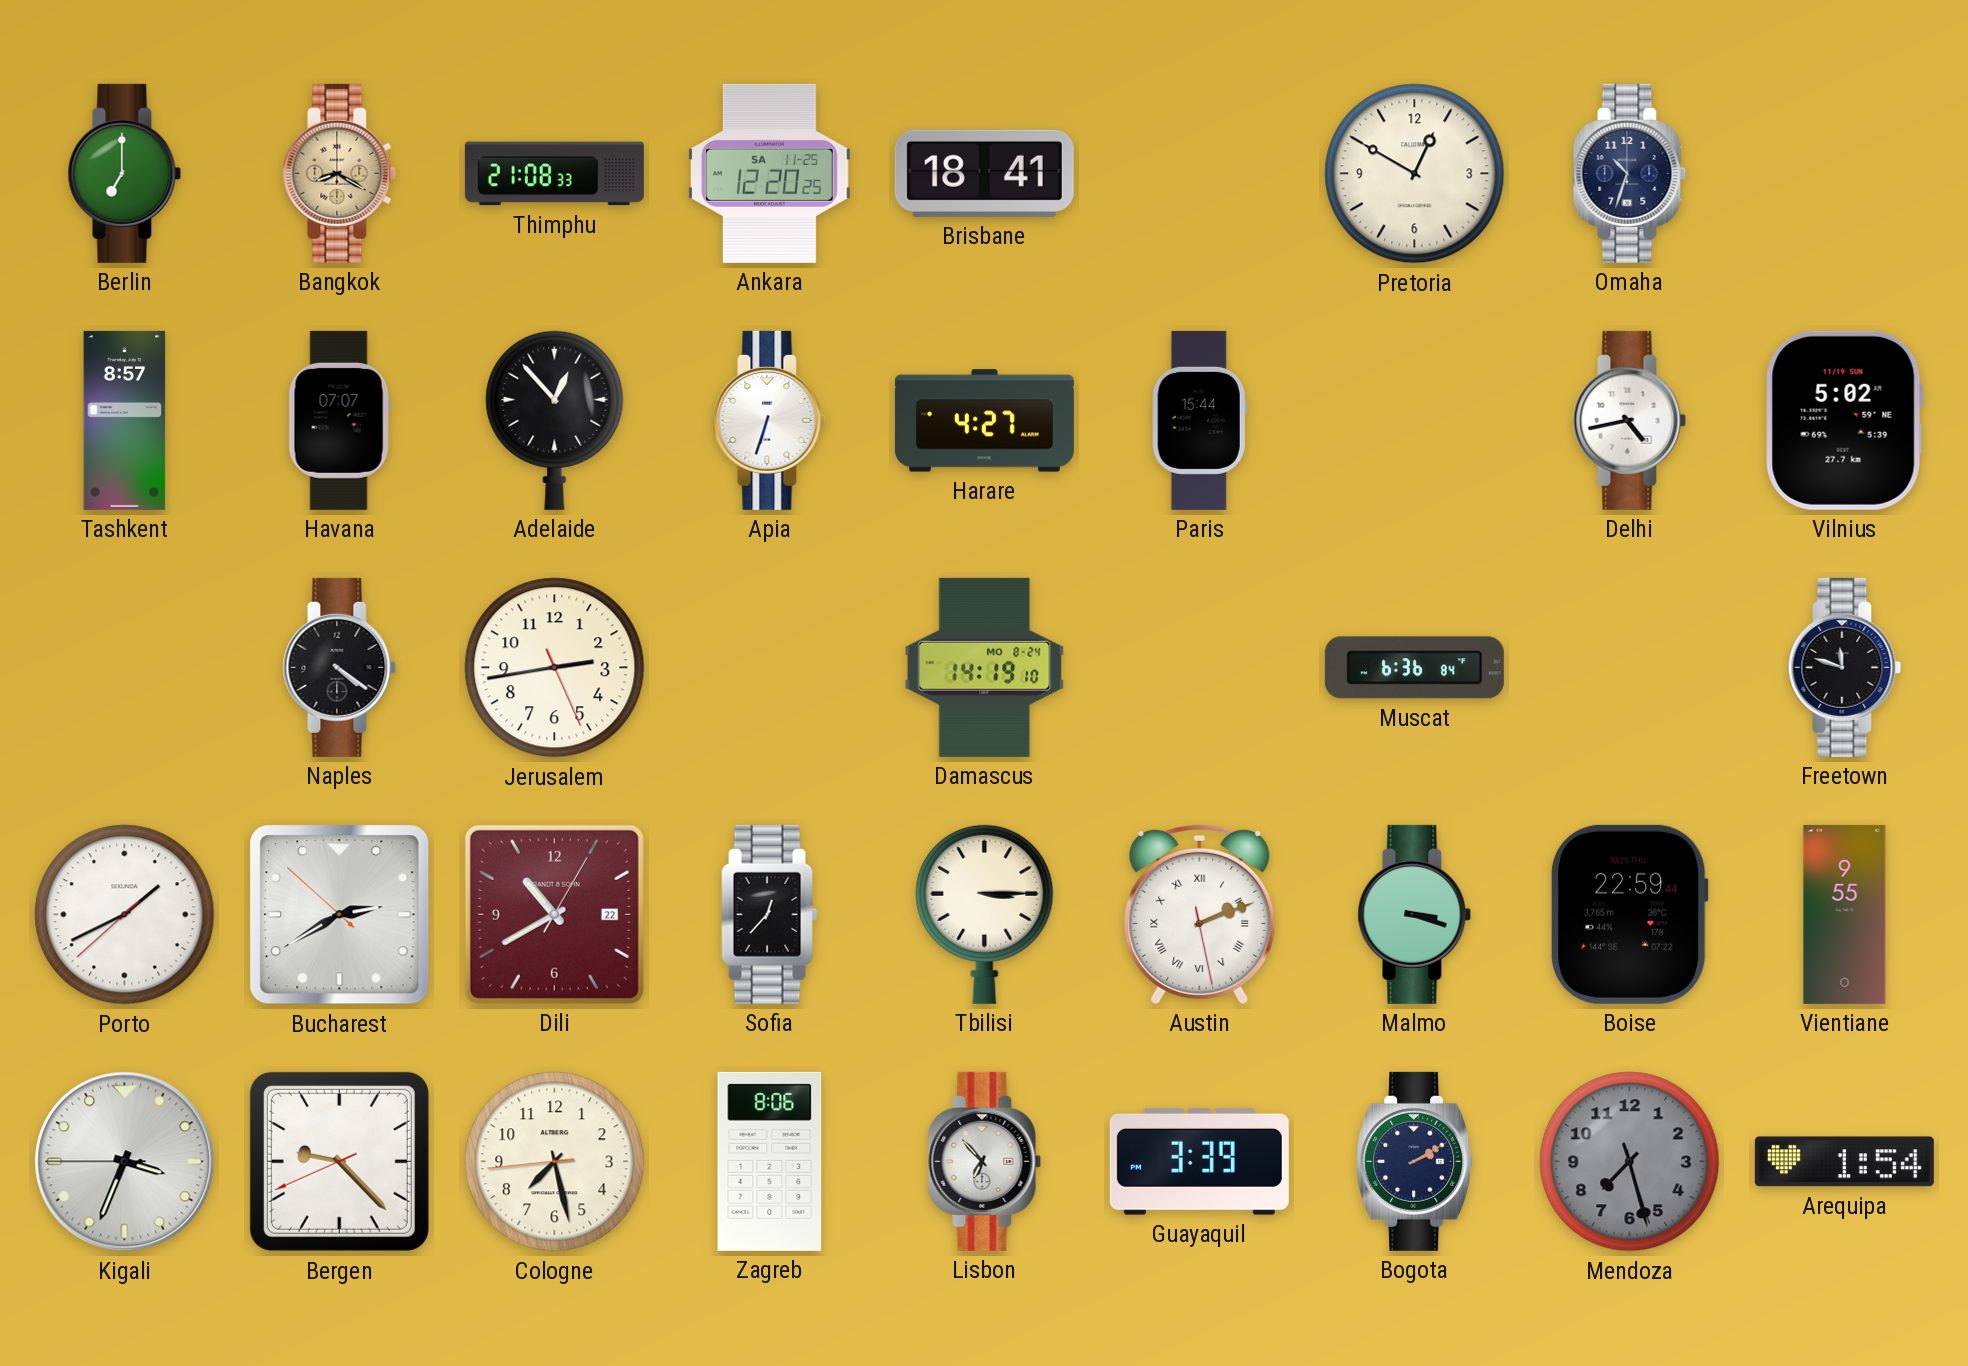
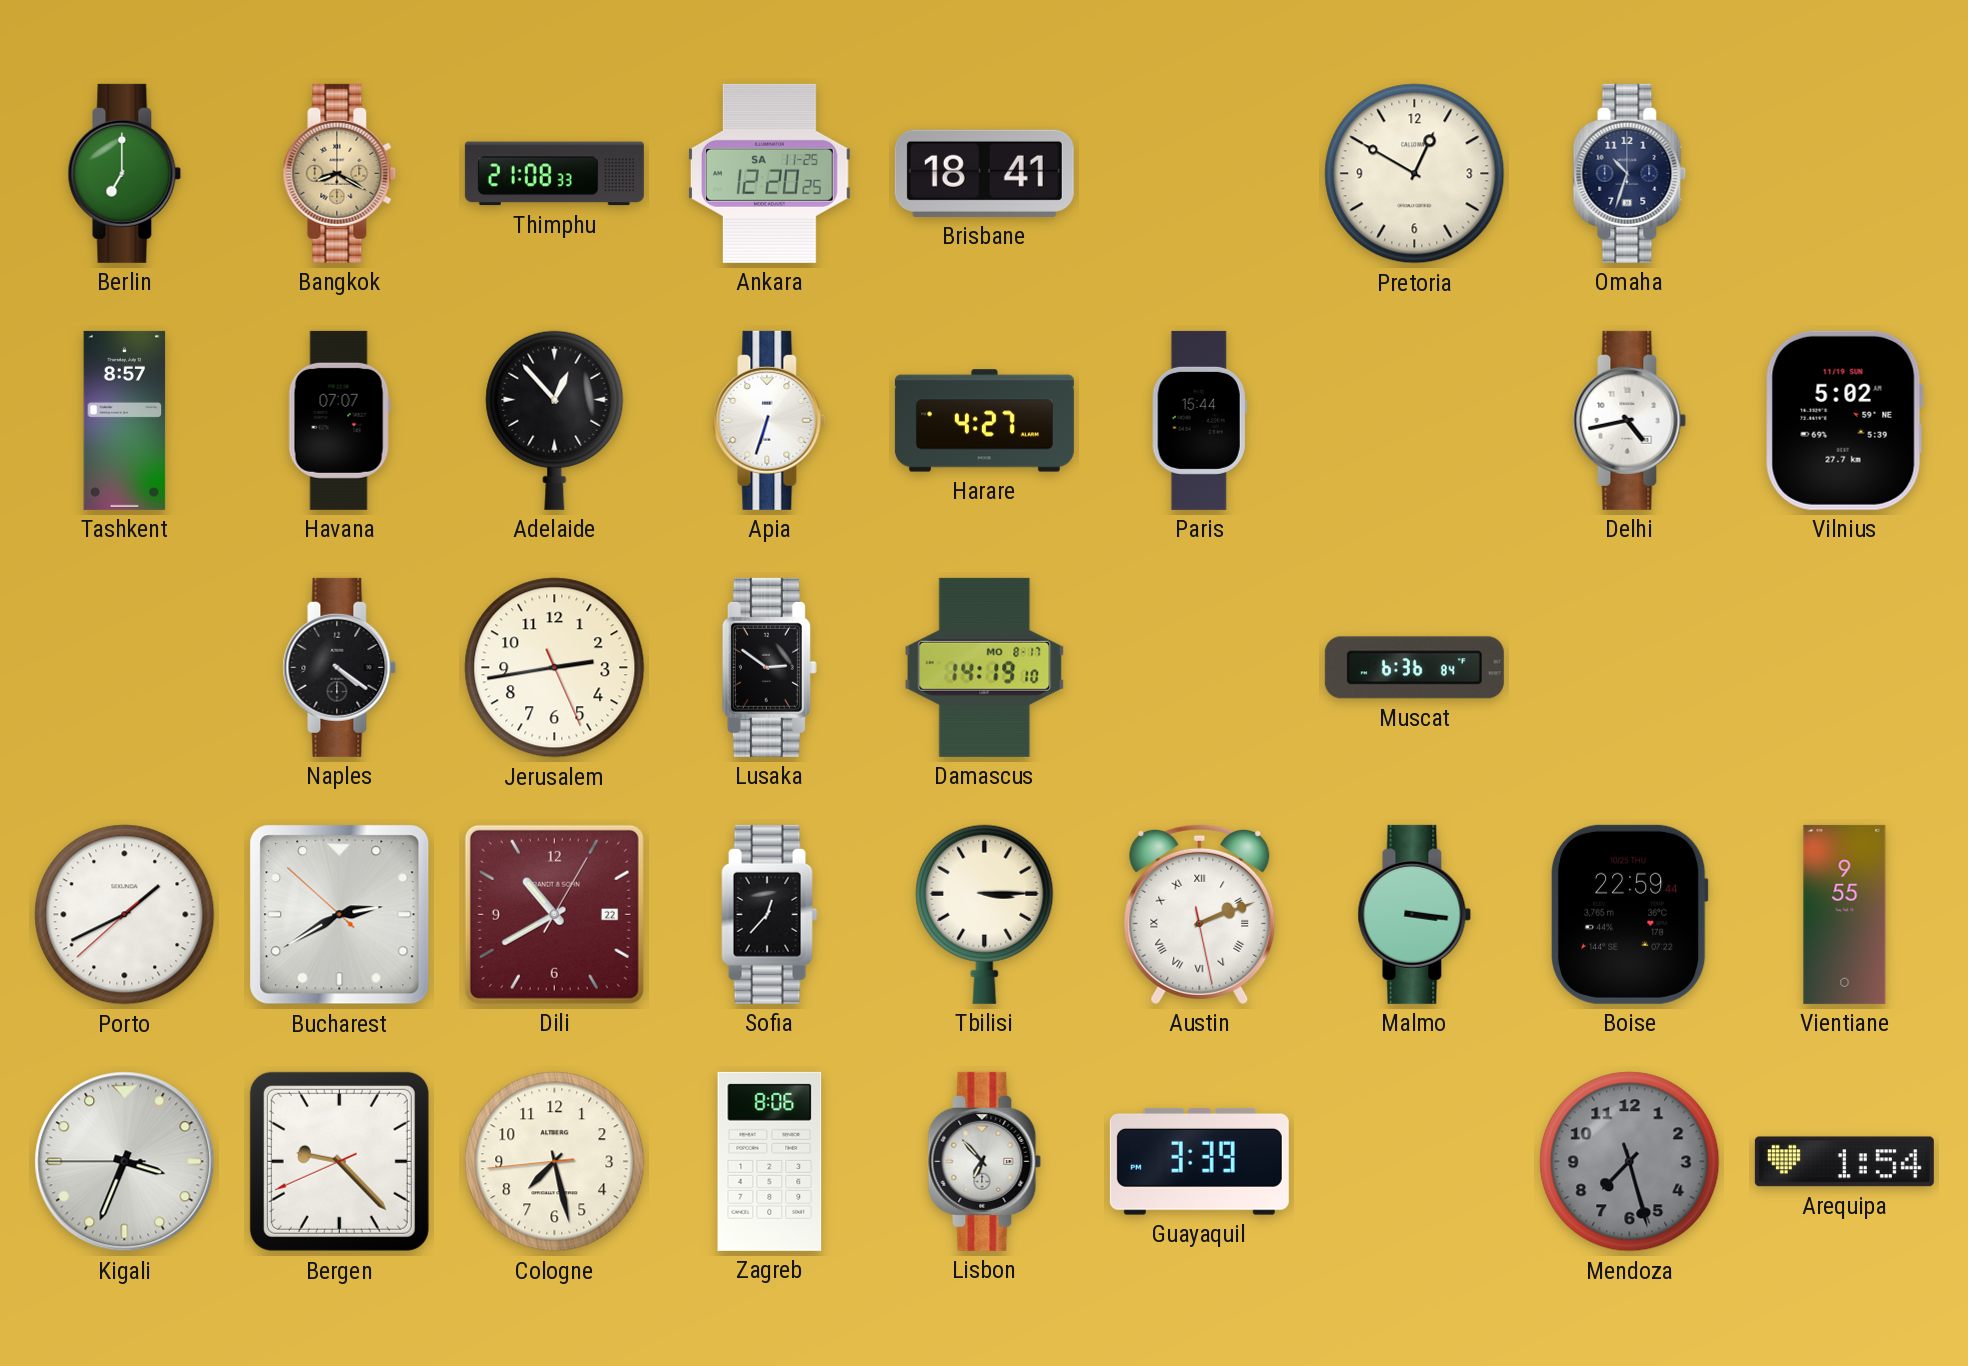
Lusaka: none -> 2:51 (769, 667)
Damascus date: MO 8-24 -> MO 8-17 (985, 667)
Freetown: 11:48 -> none (1845, 667)
Malmo: 3:18 -> 3:16 (1415, 914)
Bogota: 2:10 -> none (1415, 1161)
